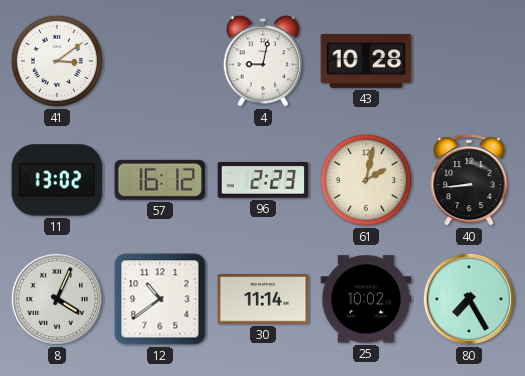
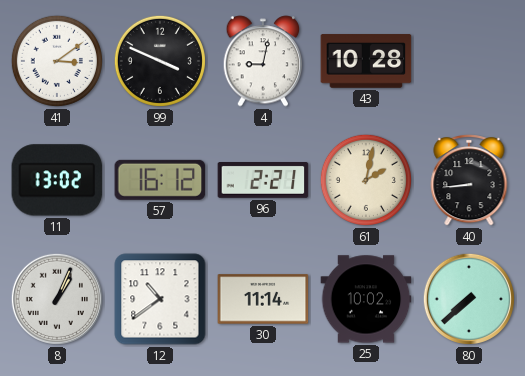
99: none -> 3:49 (160, 61)
96: 2:23 -> 2:21 (263, 181)
8: 4:04 -> 1:04 (57, 299)
80: 7:25 -> 7:38 (469, 299)
